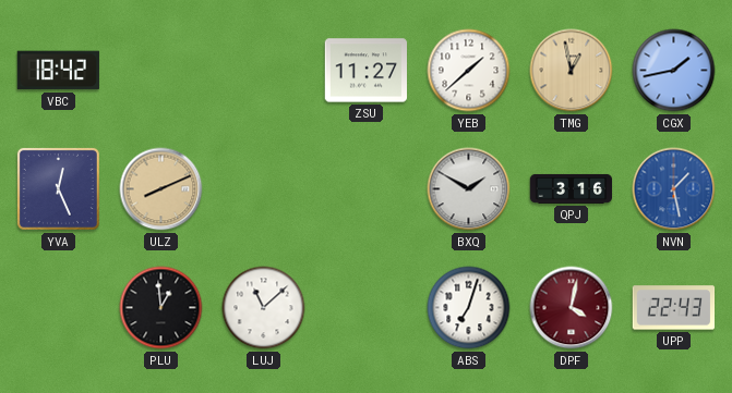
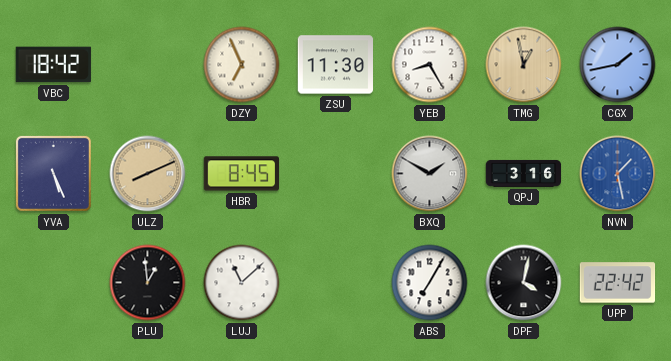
DZY: none -> 6:56 (242, 65)
ZSU: 11:27 -> 11:30 (336, 65)
YEB: 1:38 -> 8:25 (430, 65)
YVA: 12:26 -> 5:26 (53, 173)
HBR: none -> 8:45 (242, 174)
ABS: 7:03 -> 7:05 (430, 283)
DPF dial: burgundy -> black (524, 283)
UPP: 22:43 -> 22:42 (618, 283)
